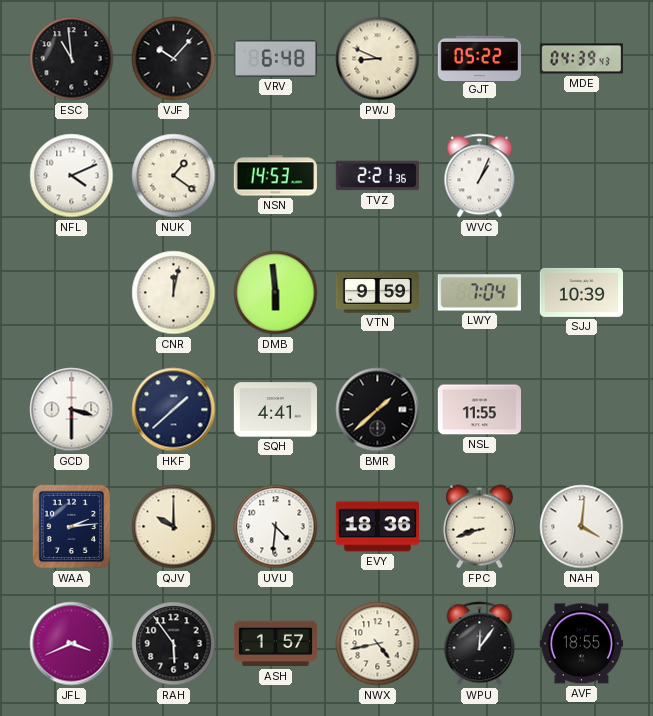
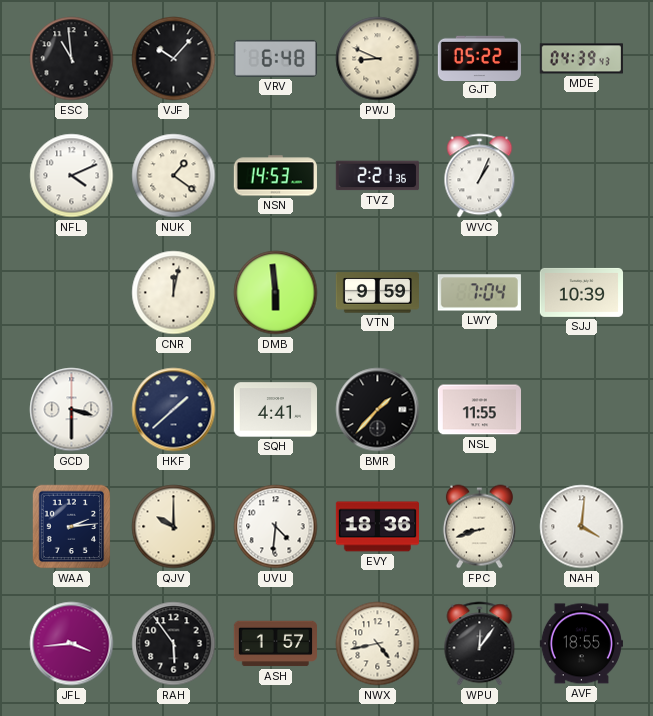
BMR: 1:38 -> 1:37 (378, 410)
JFL: 3:41 -> 3:44 (72, 644)
